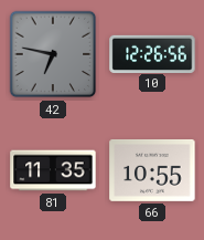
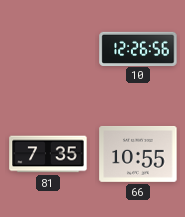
42: 6:47 -> none (53, 54)
81: 11:35 -> 7:35 (48, 154)
